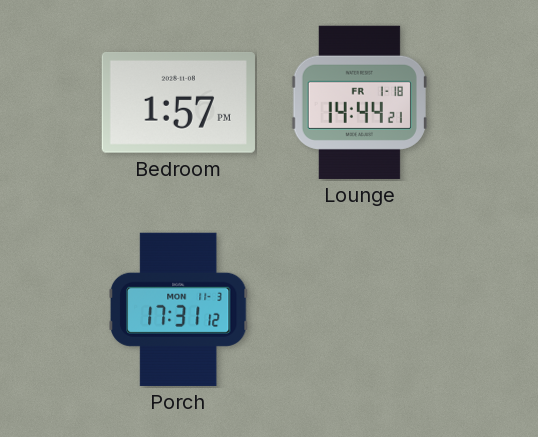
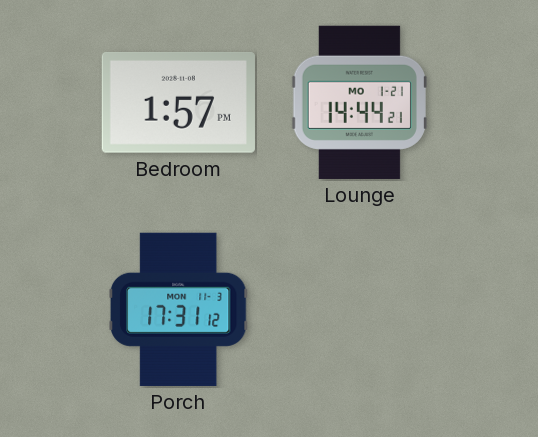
Lounge date: FR 1-18 -> MO 1-21 (359, 102)
